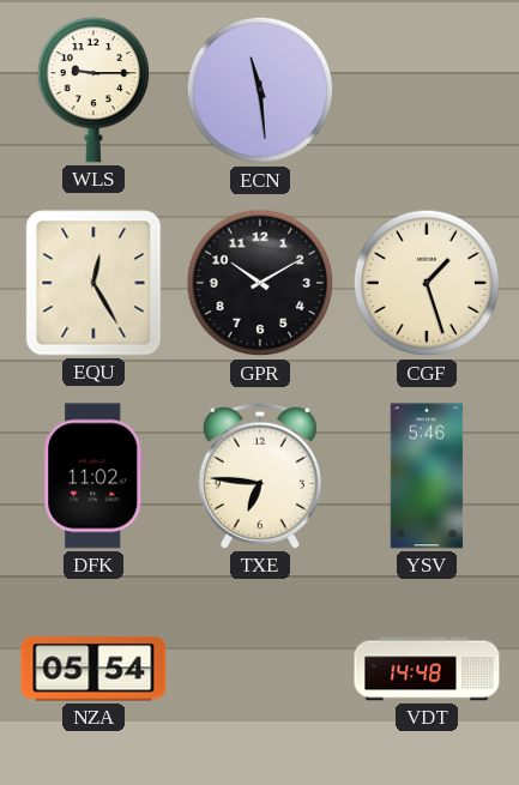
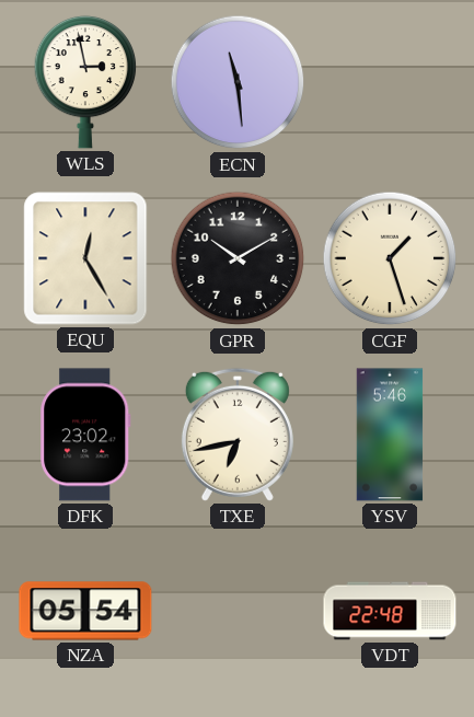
WLS: 9:15 -> 2:58 (85, 82)
DFK: 11:02 -> 23:02 (85, 435)
TXE: 6:46 -> 6:43 (238, 435)
VDT: 14:48 -> 22:48 (390, 611)
